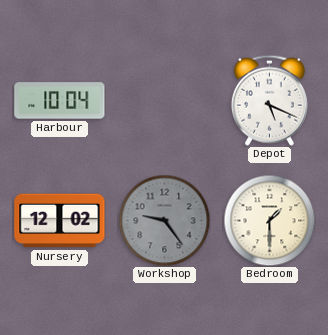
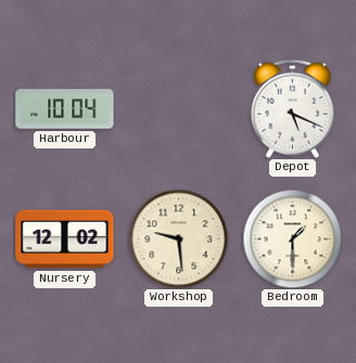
Workshop: 9:24 -> 9:29 (178, 238)
Workshop dial: grey -> cream (178, 238)
